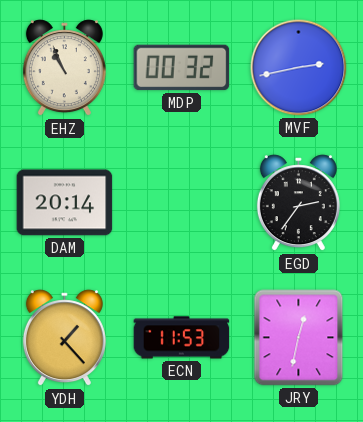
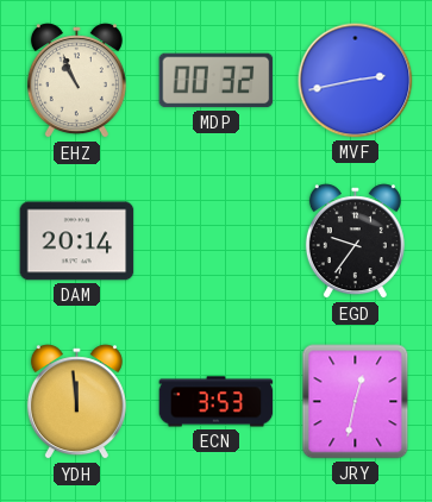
EGD: 2:36 -> 9:36 (355, 241)
YDH: 1:23 -> 11:59 (76, 402)
ECN: 11:53 -> 3:53 (217, 402)
